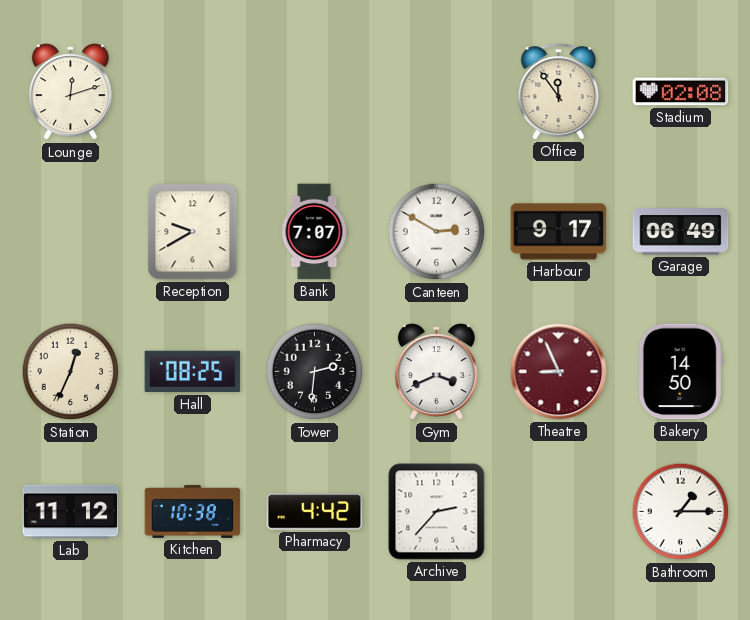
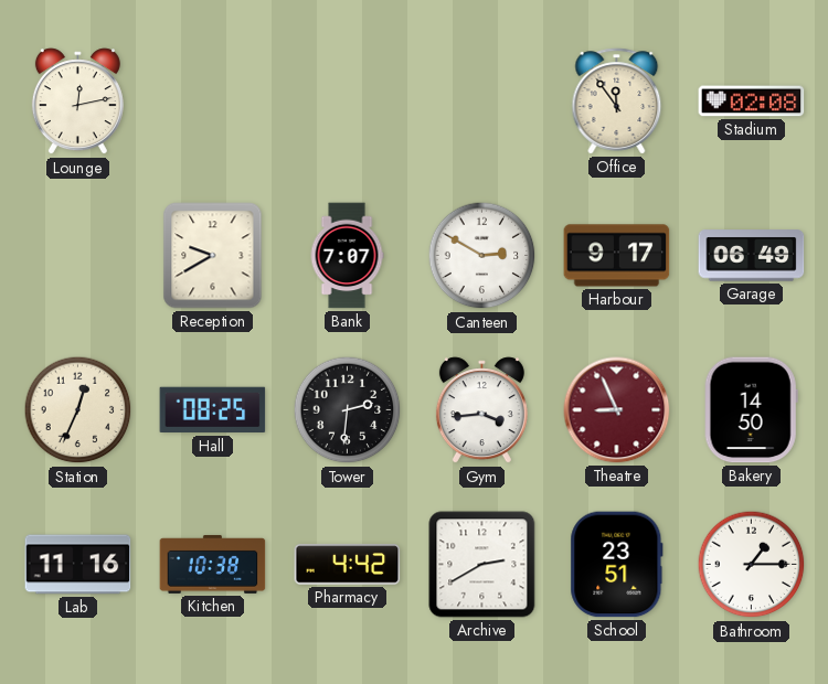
Lounge: 12:12 -> 12:13 (77, 101)
Gym: 3:41 -> 3:44 (481, 410)
Lab: 11:12 -> 11:16 (78, 565)
Archive: 2:37 -> 2:40 (482, 565)
School: none -> 23:51 (617, 565)
